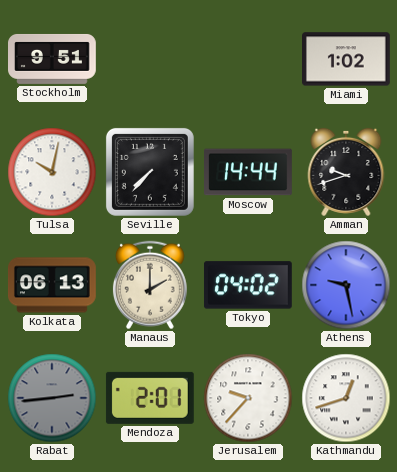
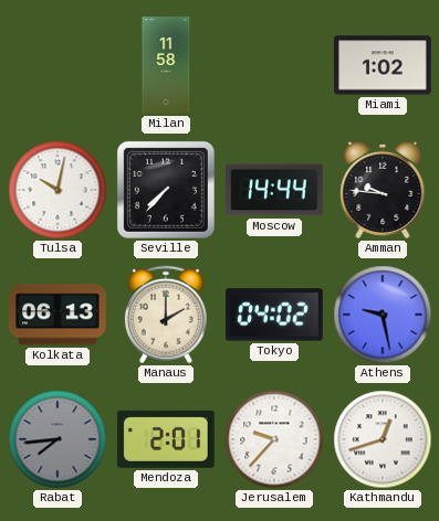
Stockholm: 9:51 -> none (53, 59)
Milan: none -> 11:58 (166, 65)
Amman: 9:42 -> 9:46 (383, 190)
Rabat: 2:44 -> 7:44 (58, 439)
